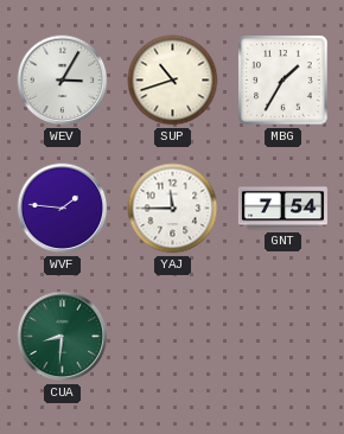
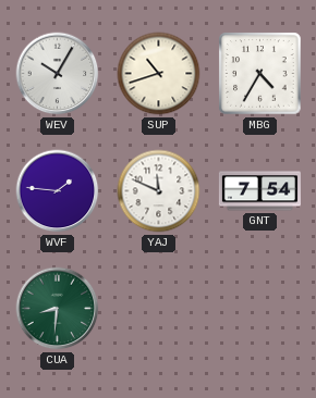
WEV: 3:05 -> 10:05 (58, 74)
MBG: 1:35 -> 4:35 (260, 74)
YAJ: 11:45 -> 11:49 (159, 191)
